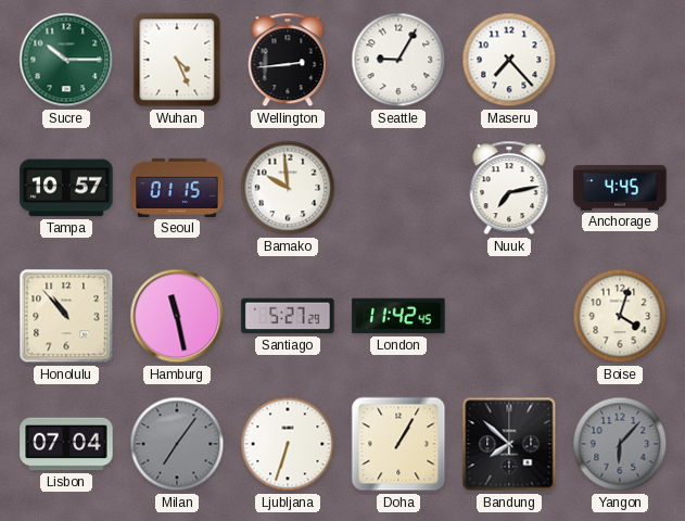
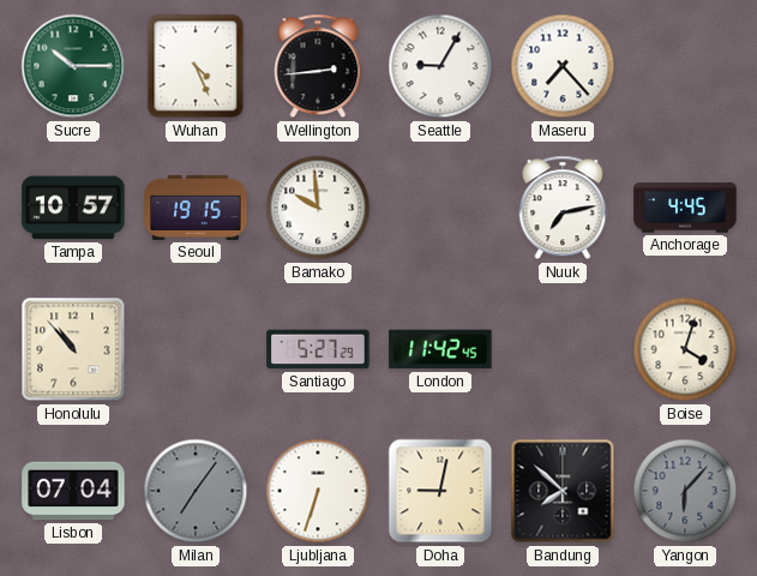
Seoul: 01:15 -> 19:15 (196, 208)
Hamburg: 11:28 -> none (177, 316)
Doha: 1:05 -> 9:02 (440, 491)
